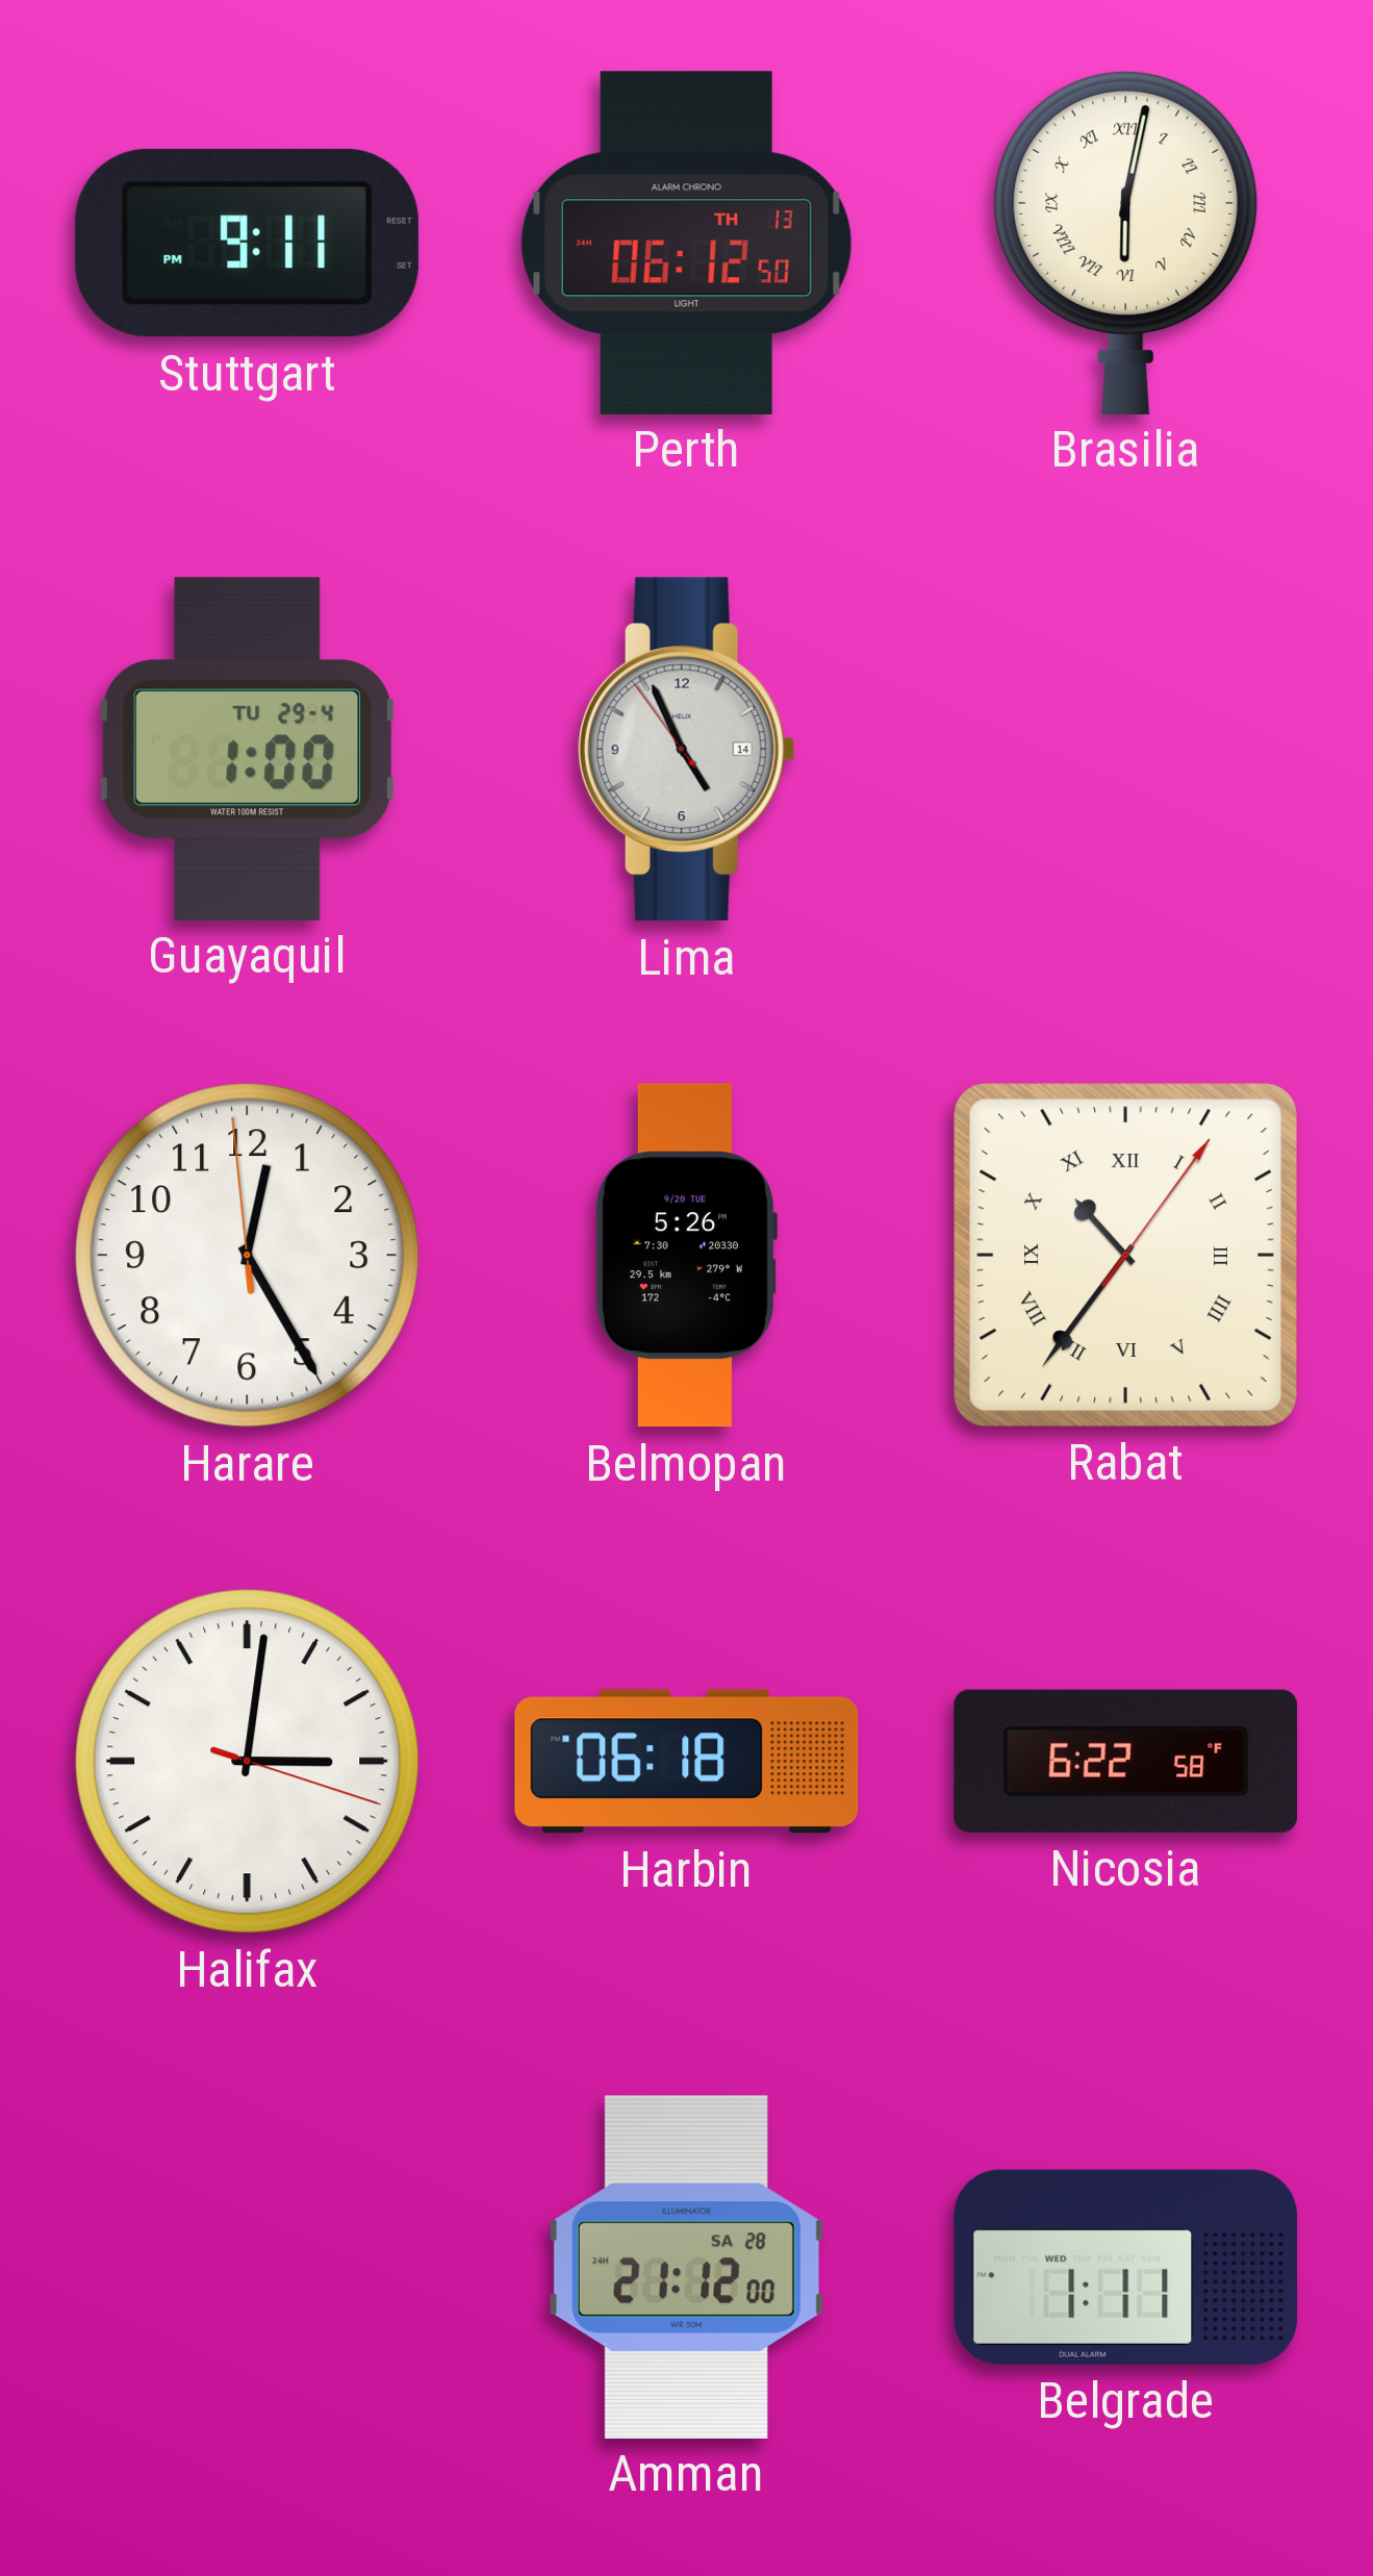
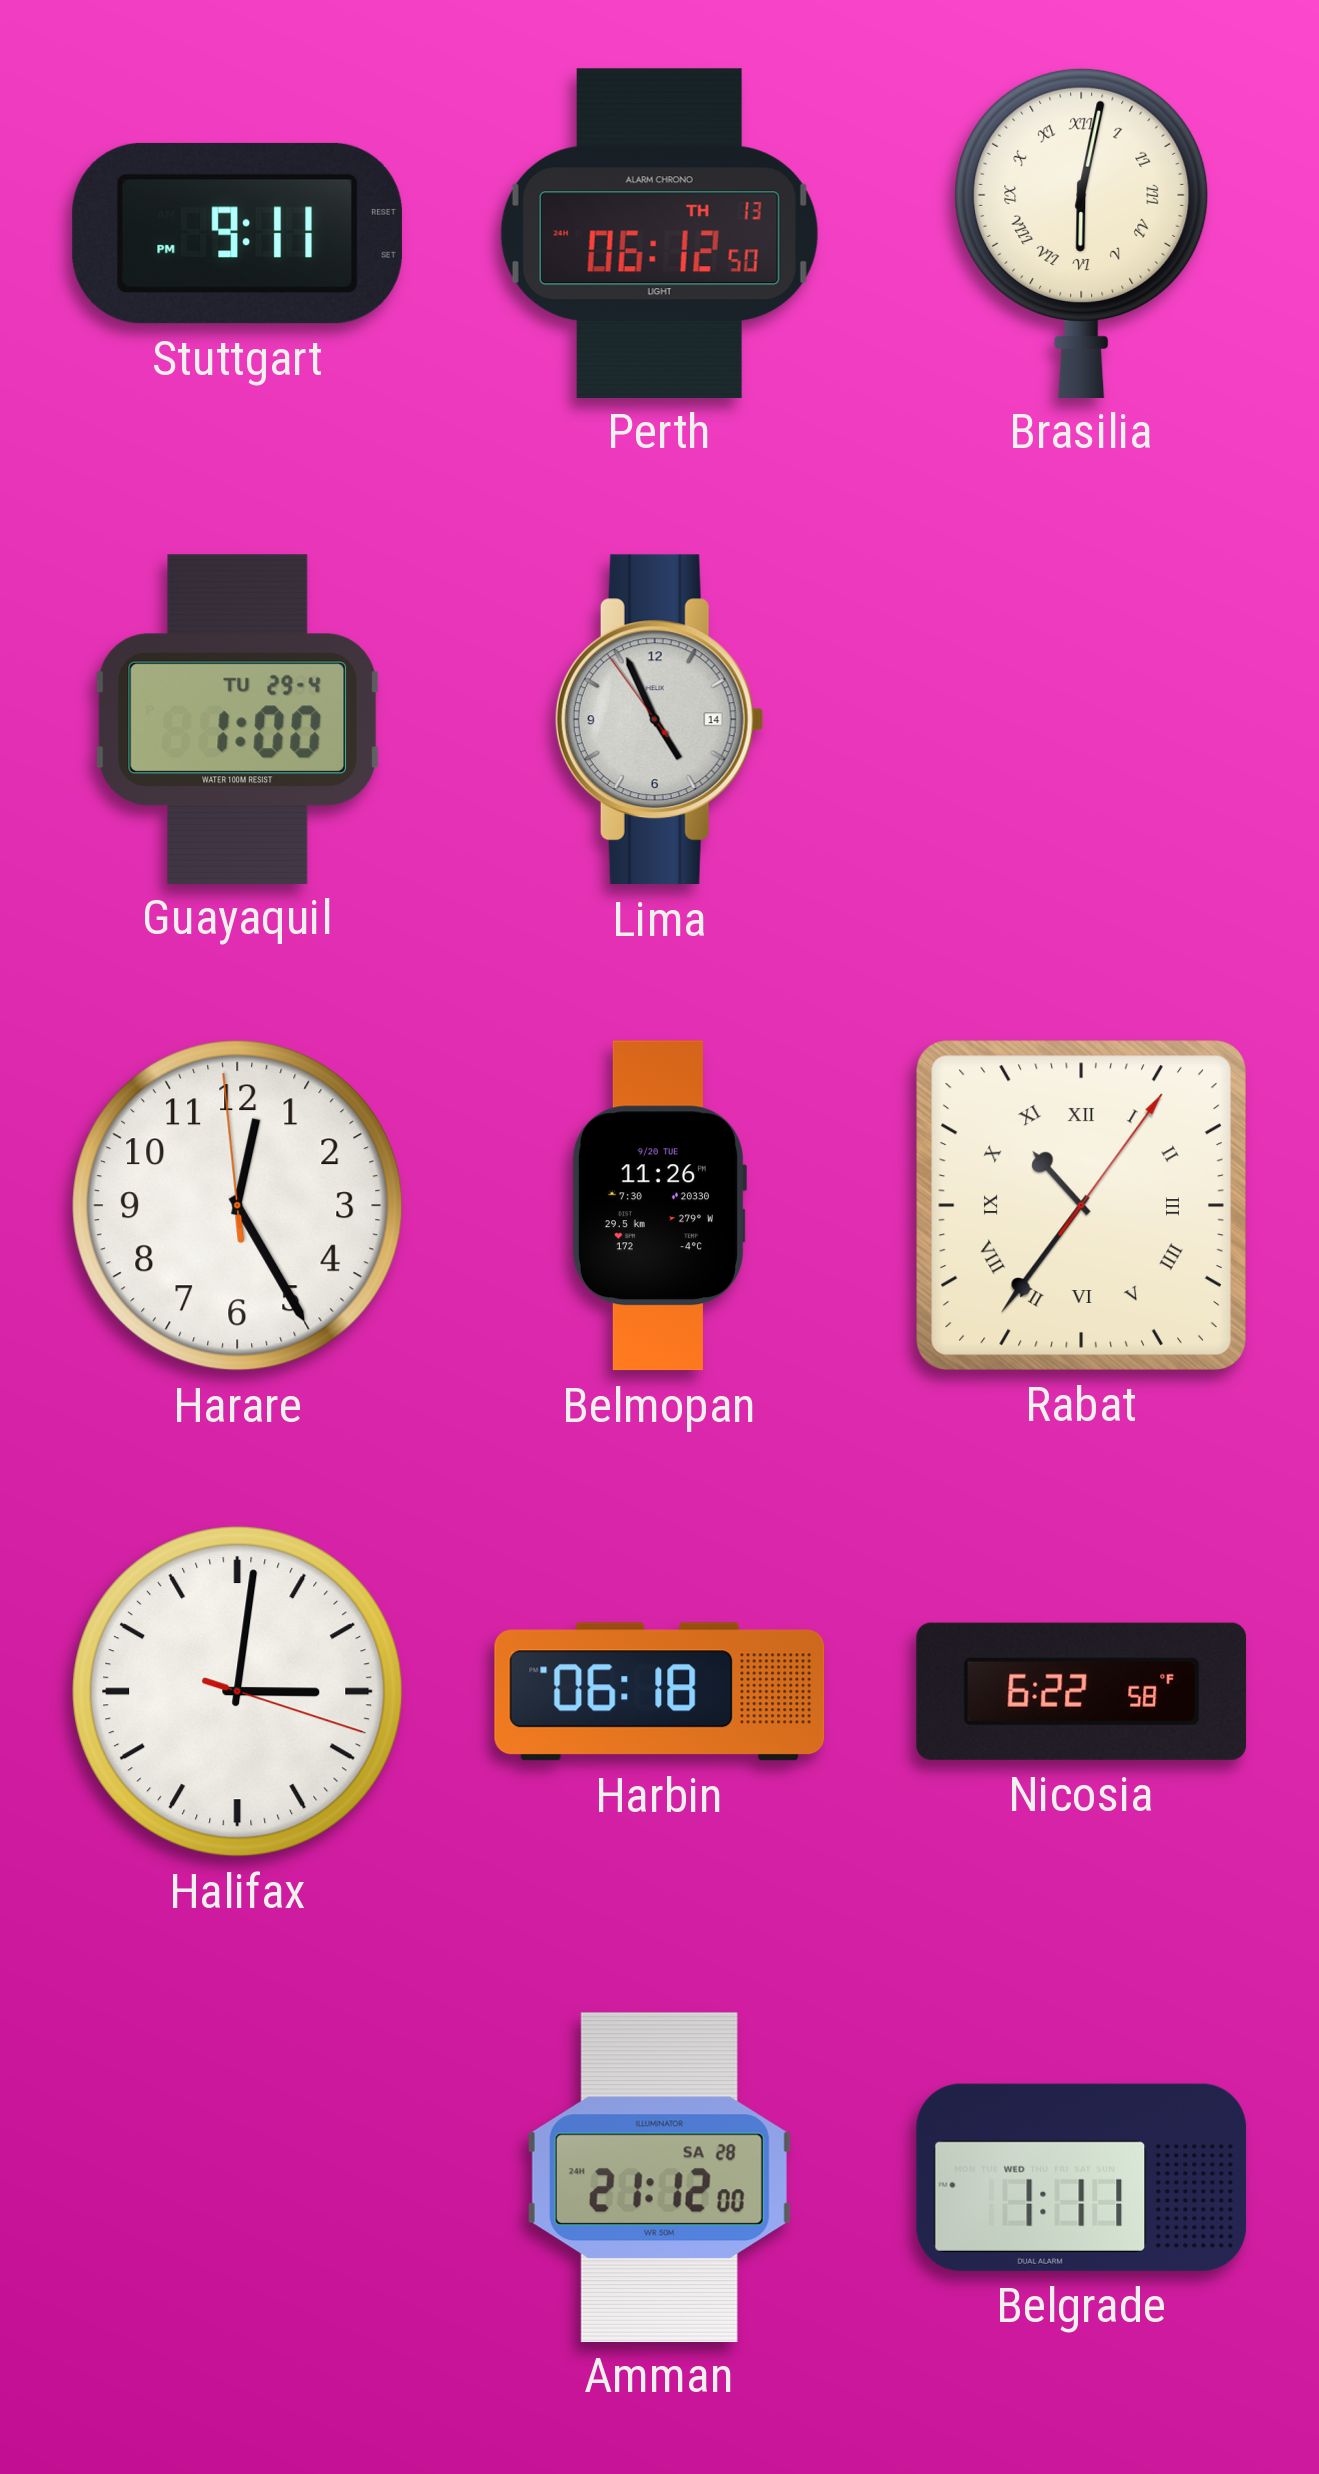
Belmopan: 5:26 -> 11:26 (659, 1206)
